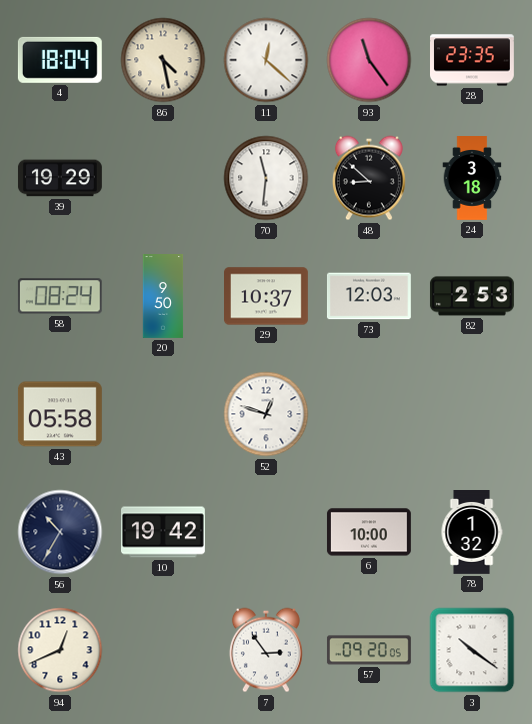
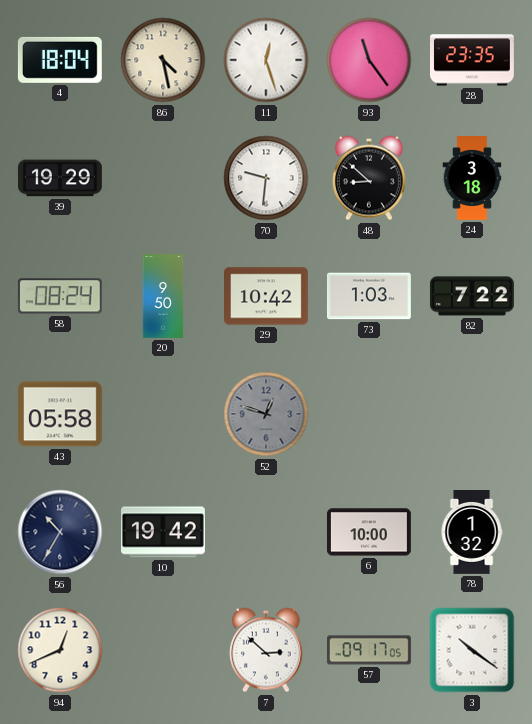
11: 12:22 -> 12:27 (266, 60)
70: 11:31 -> 9:31 (266, 178)
29: 10:37 -> 10:42 (267, 296)
73: 12:03 -> 1:03 (369, 296)
82: 2:53 -> 7:22 (472, 296)
52 dial: white -> grey (266, 414)
7: 2:54 -> 2:52 (266, 650)
57: 09:20 -> 09:17 (369, 650)
